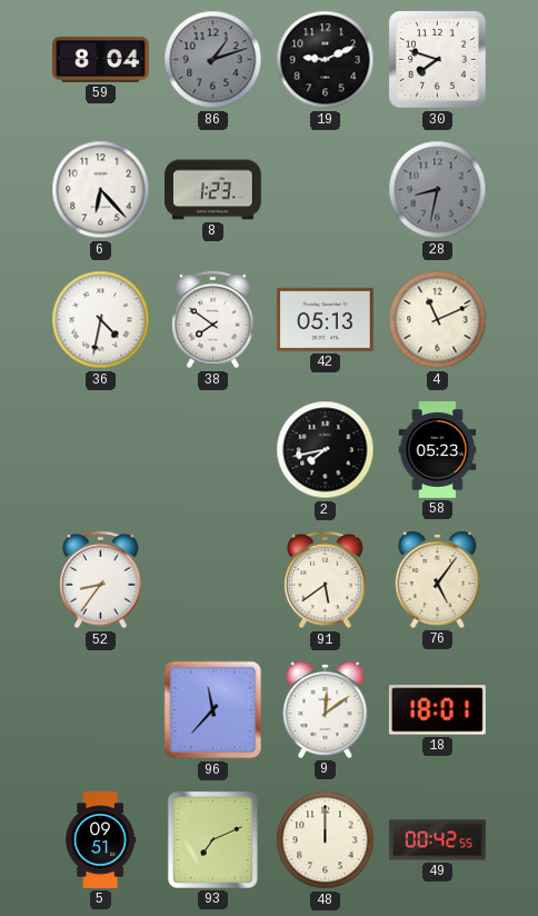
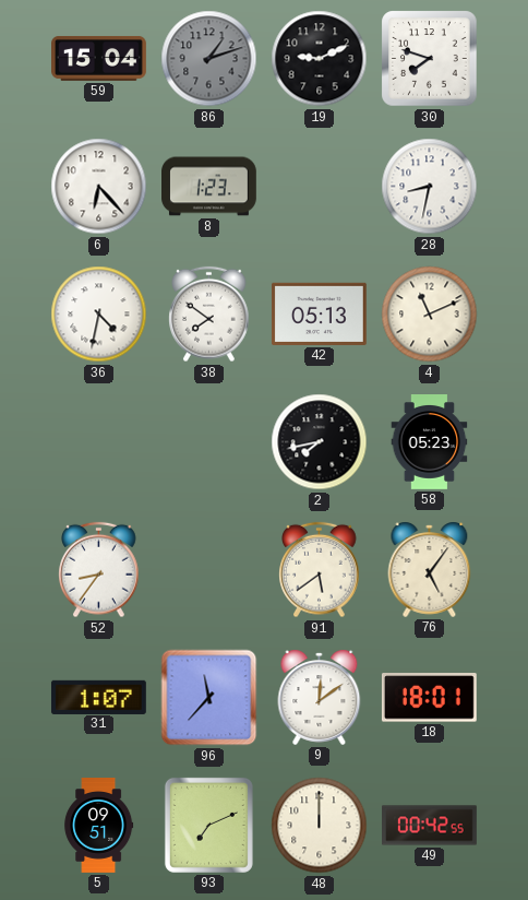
59: 8:04 -> 15:04 (99, 58)
28 dial: grey -> white (430, 187)
31: none -> 1:07 (98, 697)
